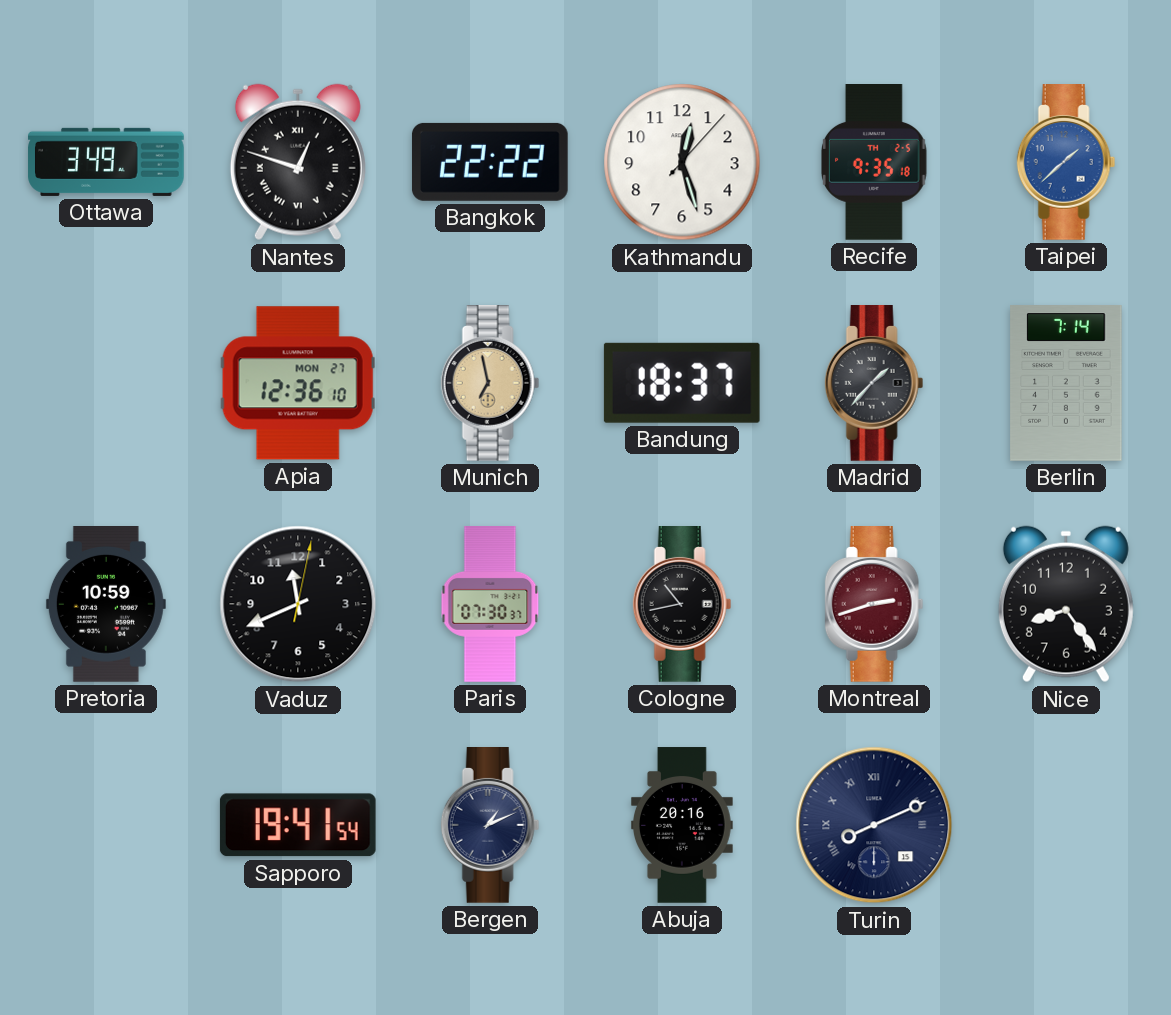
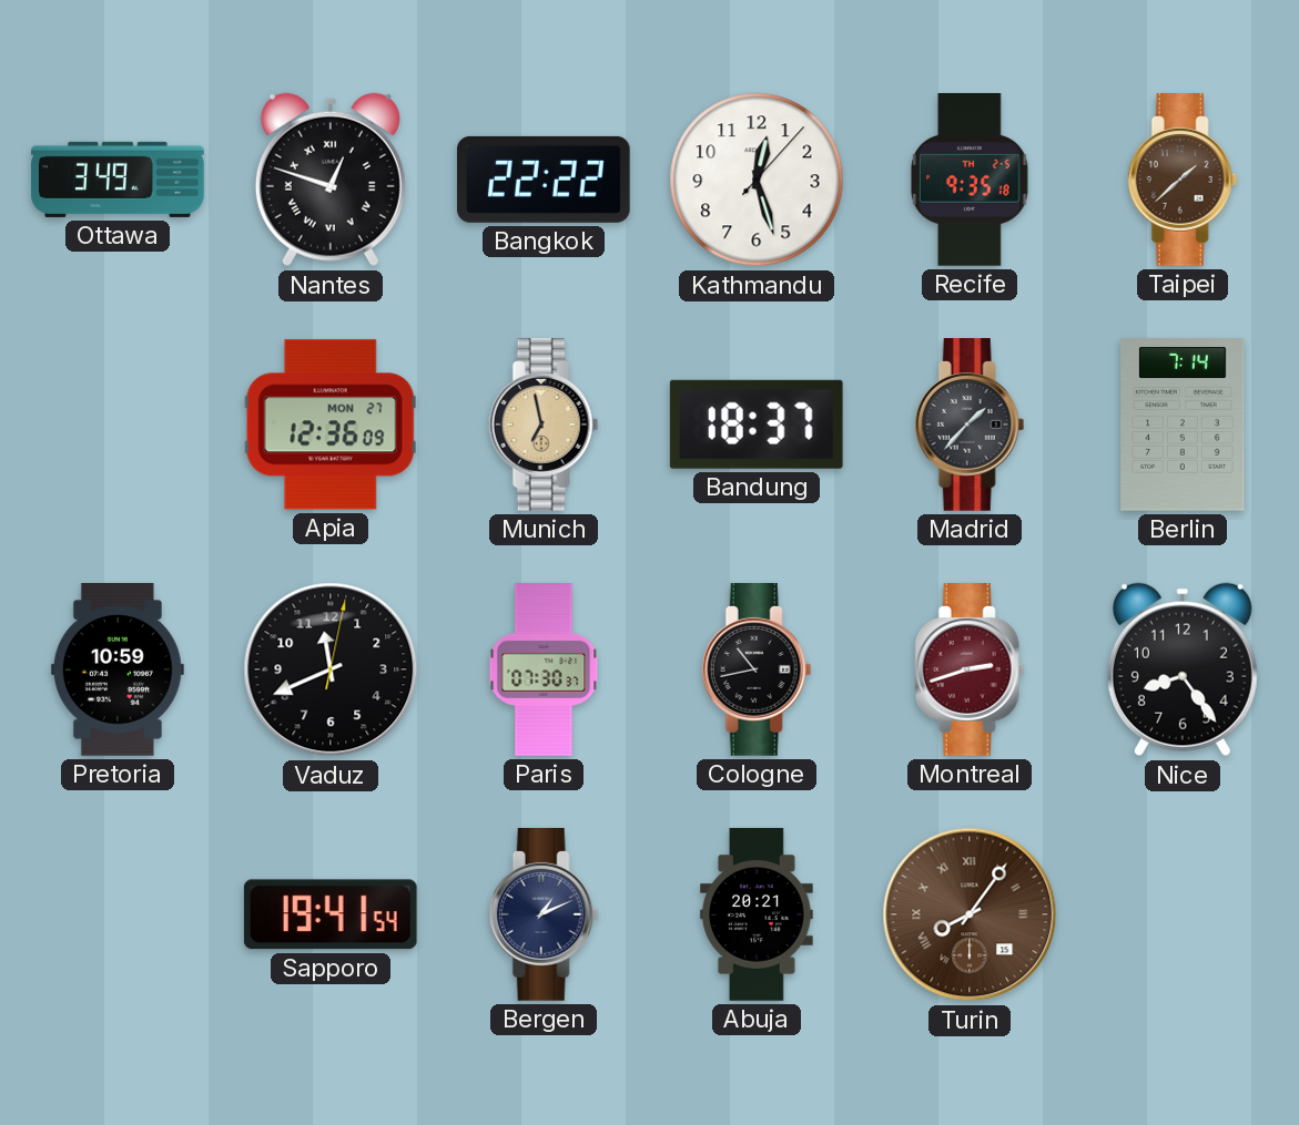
Taipei dial: blue -> brown (1183, 181)
Apia: 12:36:10 -> 12:36:09 (331, 425)
Abuja: 20:16 -> 20:21 (757, 914)
Turin: 8:11 -> 8:06 (970, 914)
Turin dial: navy -> brown (970, 914)
